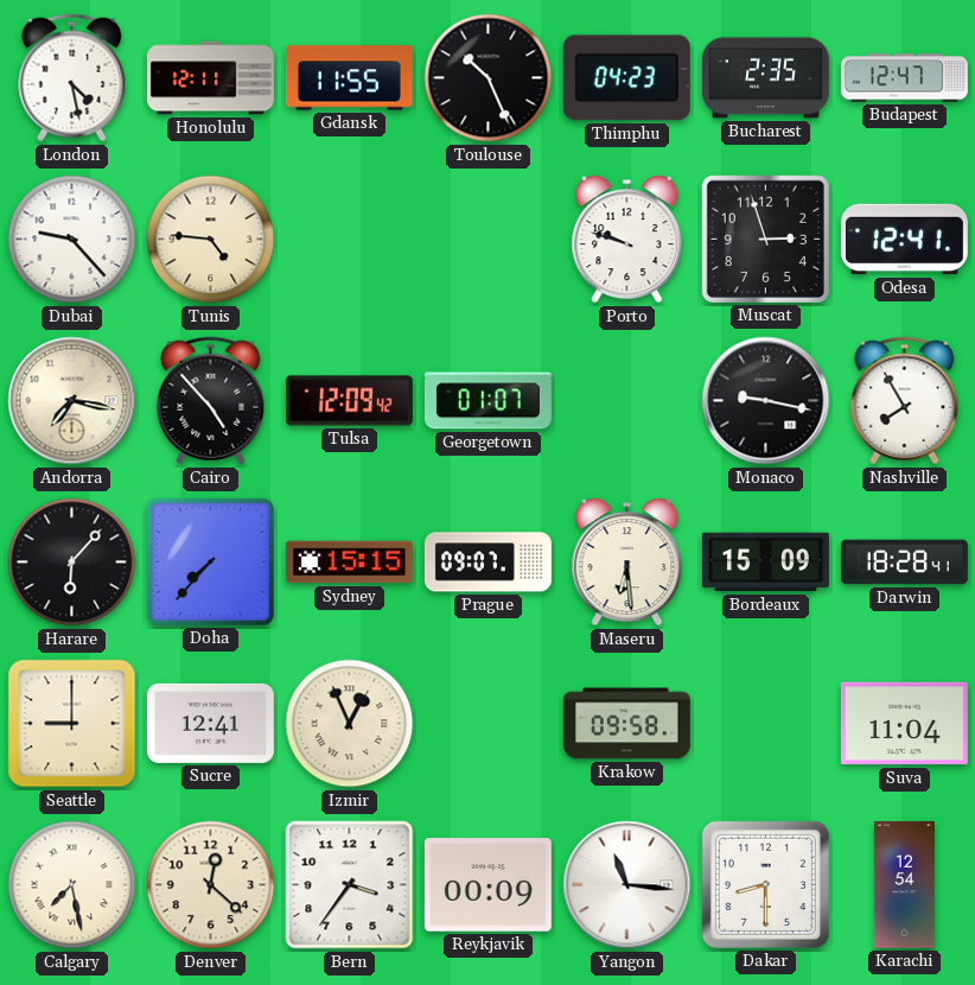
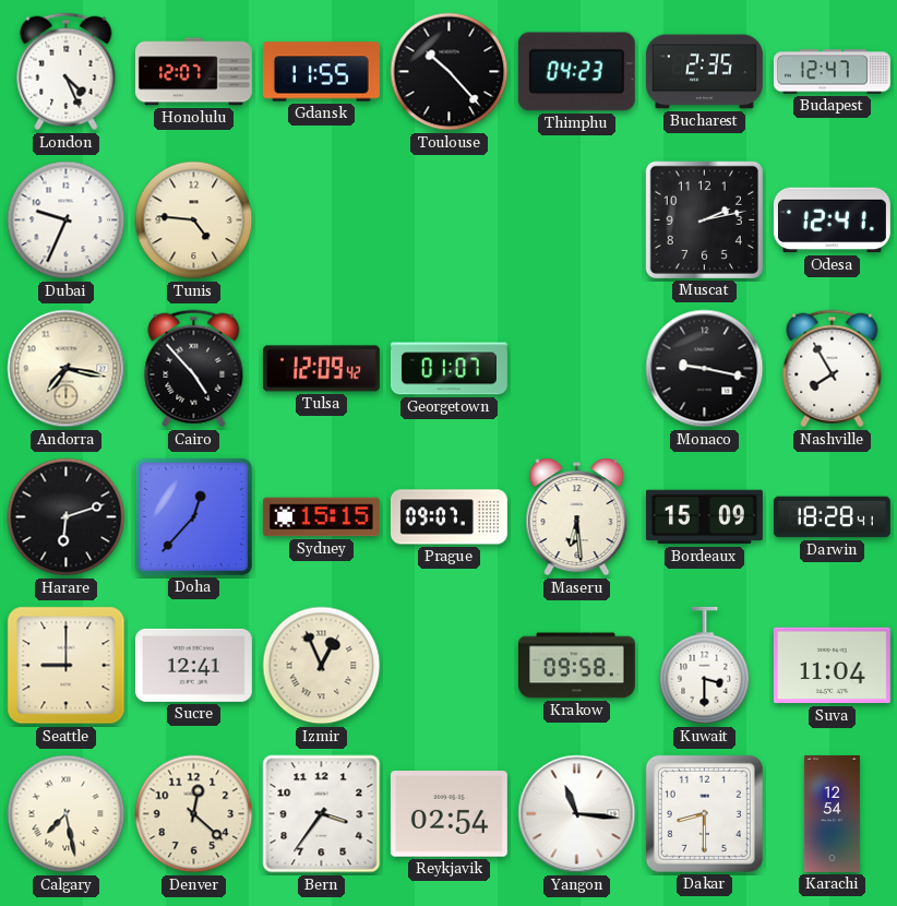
London: 4:28 -> 4:26 (67, 72)
Honolulu: 12:11 -> 12:07 (193, 72)
Toulouse: 10:26 -> 10:23 (450, 72)
Dubai: 9:23 -> 9:34 (67, 220)
Porto: 9:48 -> none (627, 240)
Muscat: 2:57 -> 2:13 (704, 219)
Harare: 6:07 -> 6:12 (67, 517)
Doha: 7:37 -> 12:37 (193, 516)
Kuwait: none -> 3:30 (705, 666)
Reykjavik: 00:09 -> 02:54 (448, 814)
